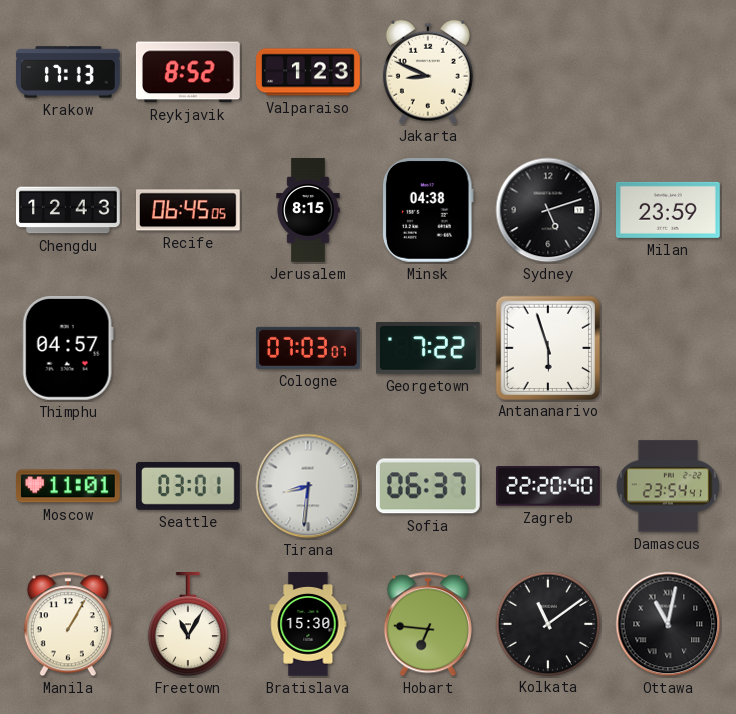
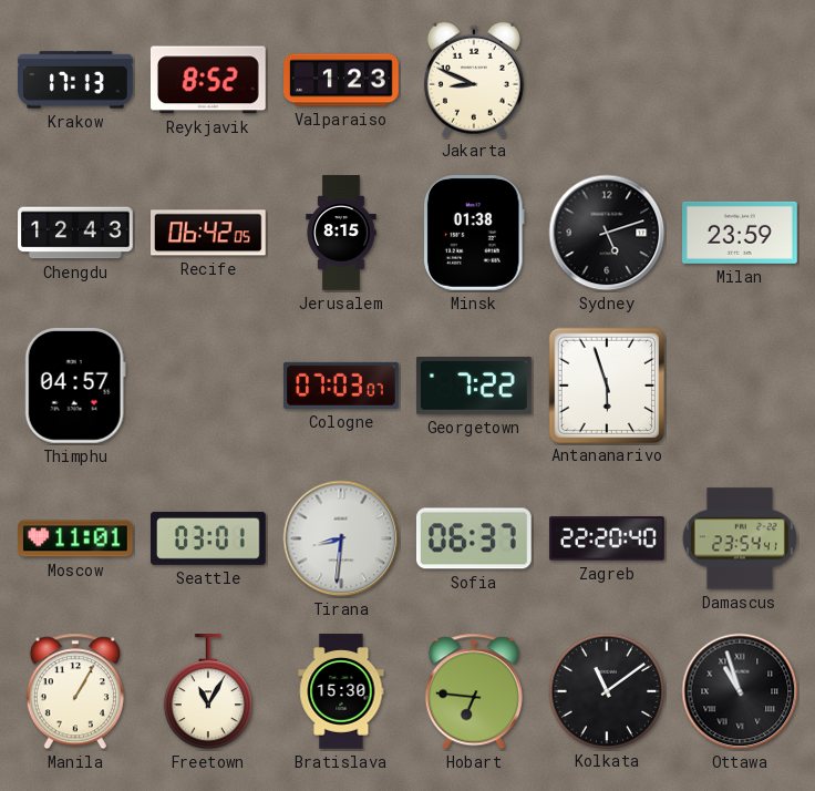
Recife: 06:45 -> 06:42 (209, 233)
Minsk: 04:38 -> 01:38 (474, 234)
Ottawa: 11:02 -> 10:57 (740, 691)
